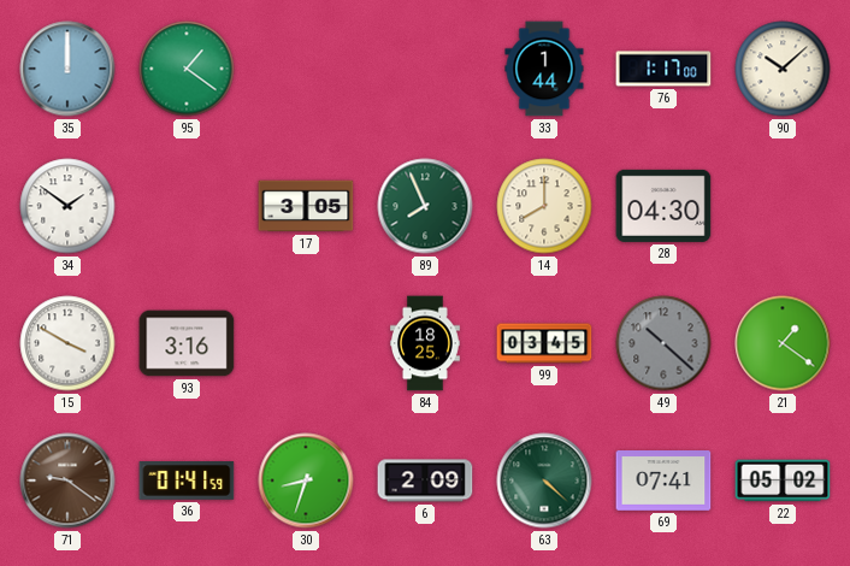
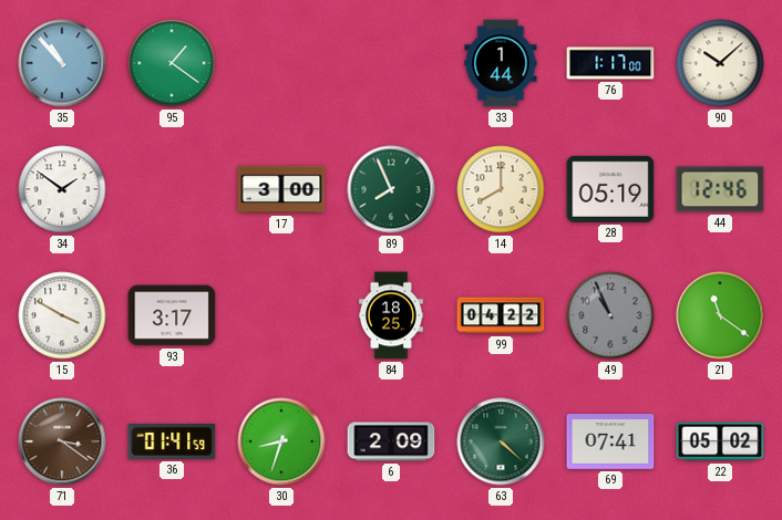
35: 12:00 -> 10:53 (62, 63)
17: 3:05 -> 3:00 (281, 189)
28: 04:30 -> 05:19 (610, 189)
44: none -> 12:46 (720, 189)
93: 3:16 -> 3:17 (172, 315)
99: 03:45 -> 04:22 (501, 315)
49: 10:22 -> 10:56 (610, 315)
21: 1:21 -> 11:21 (720, 315)
71: 9:21 -> 3:21 (62, 441)
